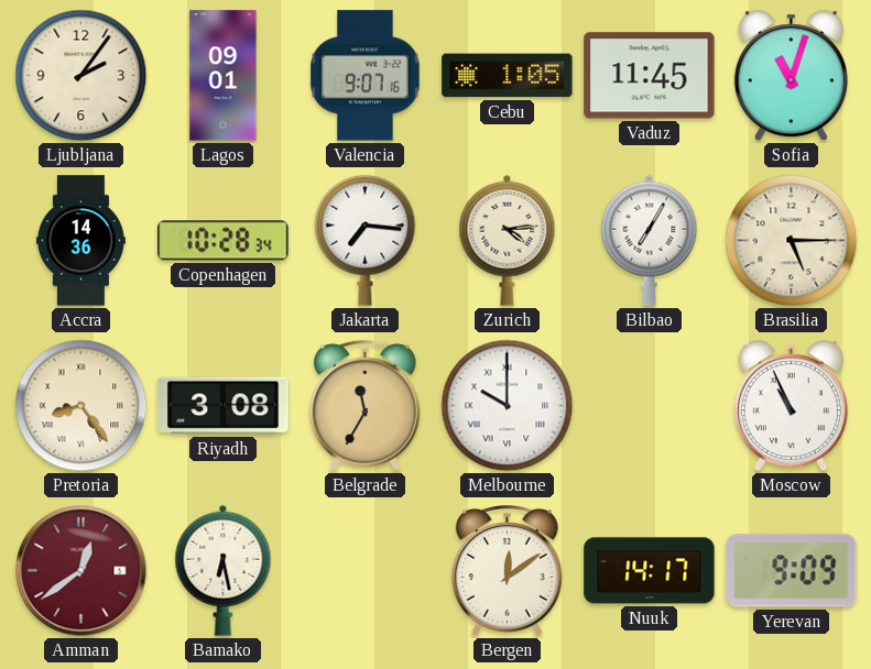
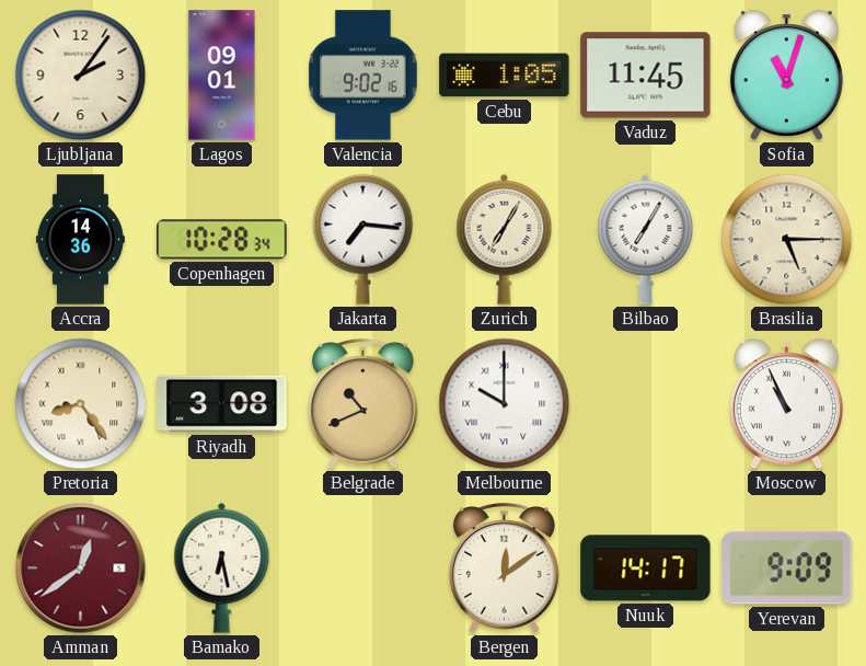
Valencia: 9:07 -> 9:02 (363, 76)
Zurich: 4:14 -> 7:05 (505, 239)
Belgrade: 11:35 -> 10:41 (362, 403)
